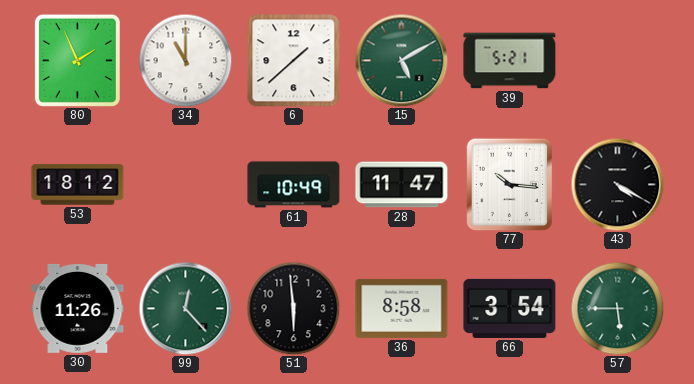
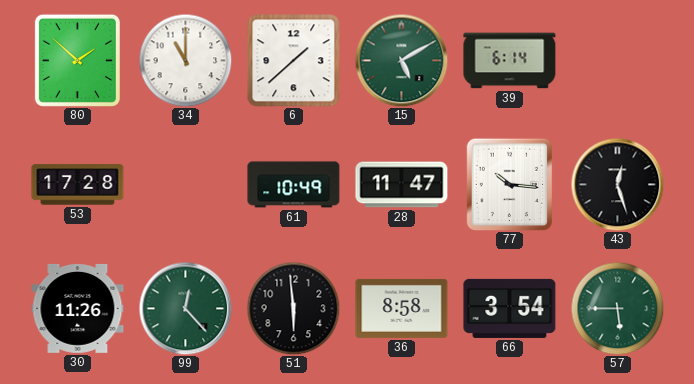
80: 1:56 -> 1:52 (77, 60)
39: 5:21 -> 6:14 (510, 61)
53: 18:12 -> 17:28 (78, 185)
43: 4:20 -> 12:27 (617, 184)
